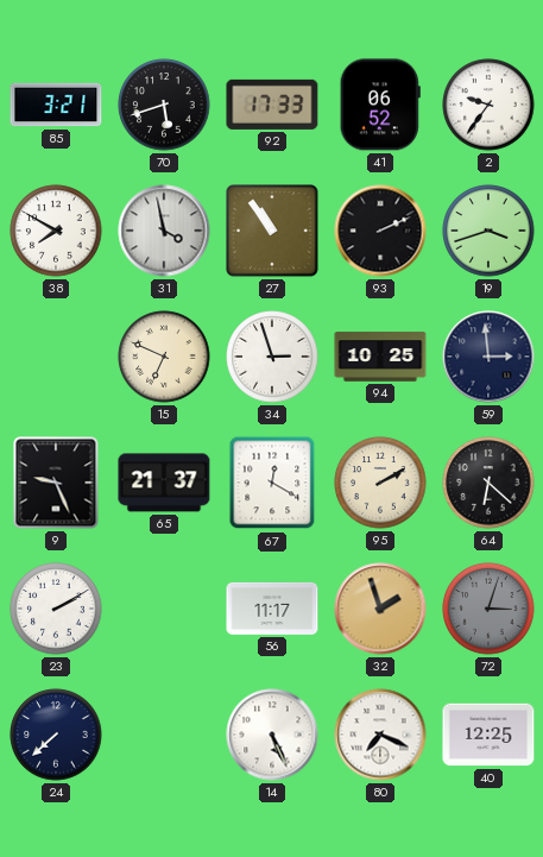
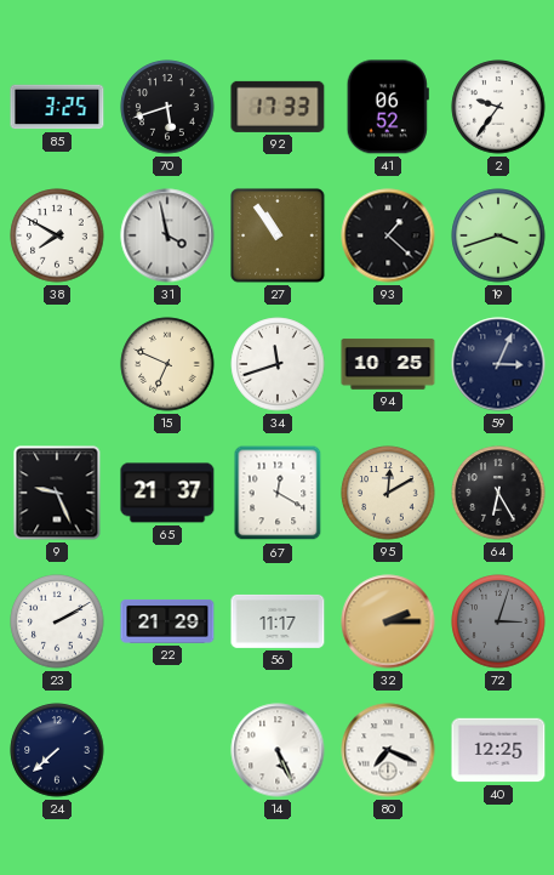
85: 3:21 -> 3:25 (57, 107)
93: 2:11 -> 1:22 (388, 235)
34: 2:57 -> 11:42 (278, 364)
59: 2:59 -> 3:04 (498, 364)
95: 2:10 -> 12:10 (388, 493)
64: 6:22 -> 6:25 (498, 493)
22: none -> 21:29 (167, 621)
32: 1:57 -> 2:15 (388, 621)
